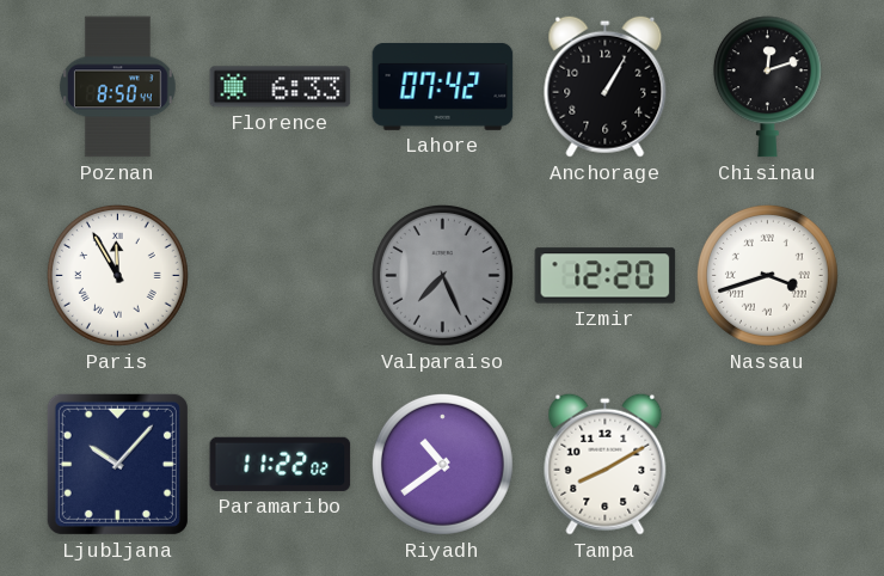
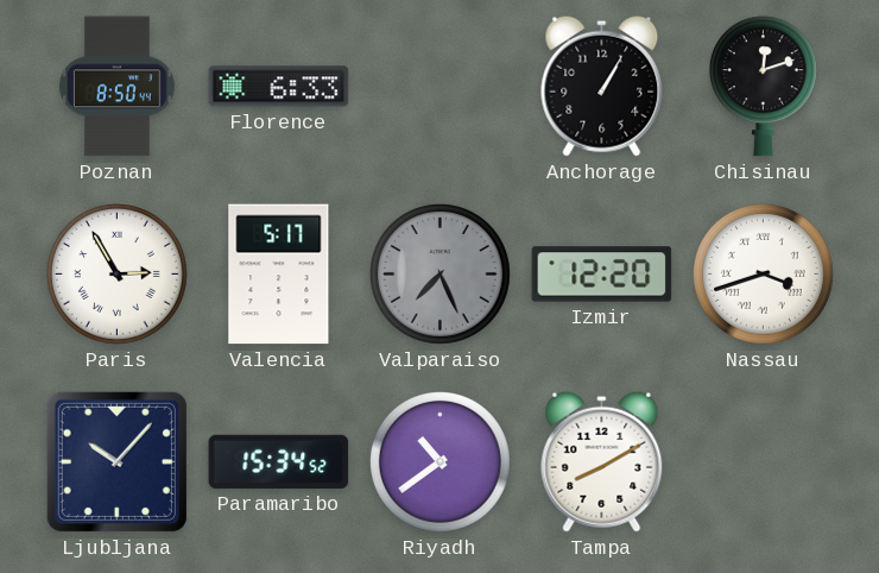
Lahore: 07:42 -> none (443, 86)
Paris: 11:55 -> 2:55 (116, 273)
Valencia: none -> 5:17 (279, 275)
Paramaribo: 11:22 -> 15:34 (279, 461)
